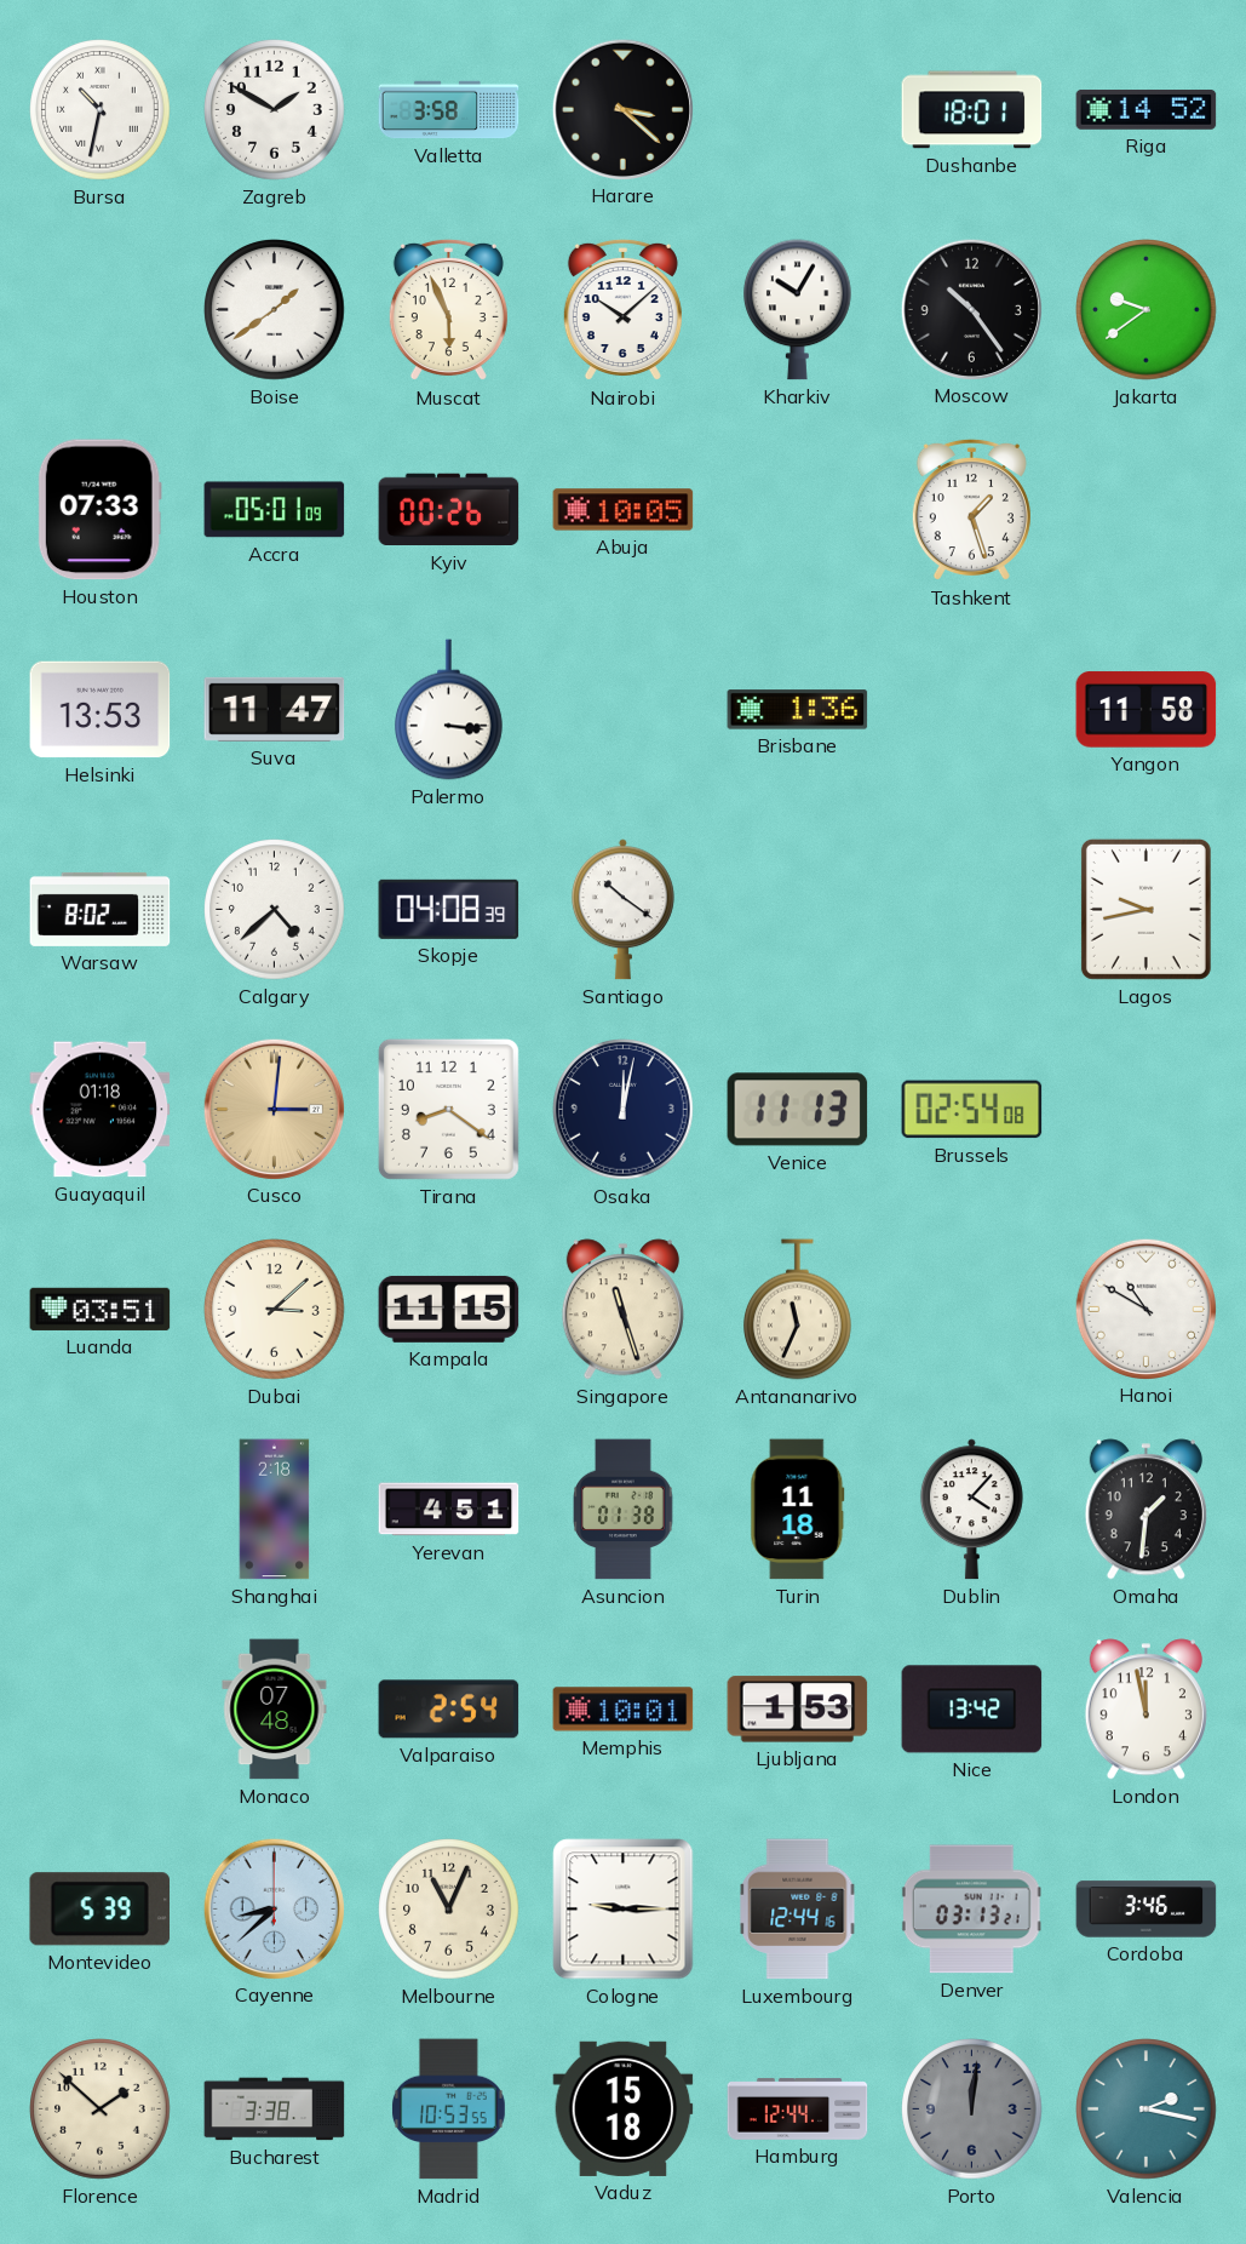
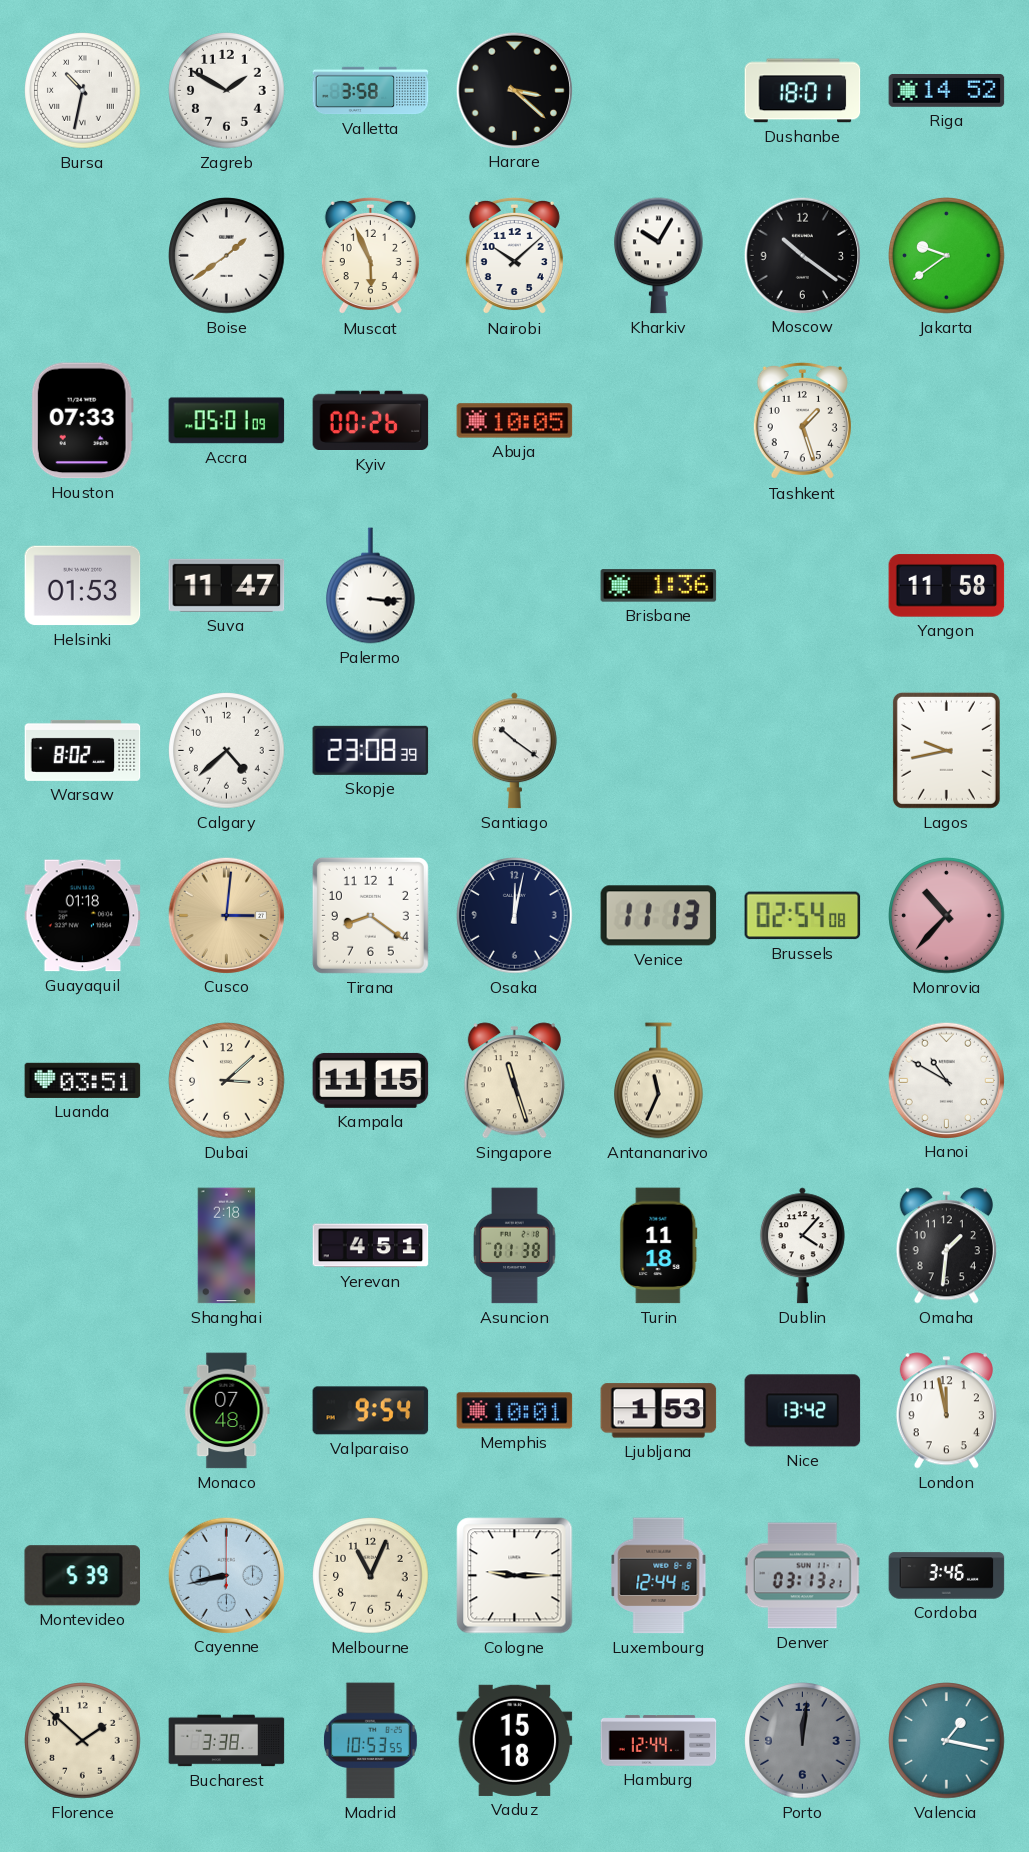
Moscow: 10:24 -> 10:21 (802, 255)
Helsinki: 13:53 -> 01:53 (83, 586)
Skopje: 04:08 -> 23:08 (371, 750)
Monrovia: none -> 10:37 (947, 916)
Valparaiso: 2:54 -> 9:54 (371, 1411)
Cayenne: 8:38 -> 8:43 (226, 1575)
Valencia: 2:17 -> 1:17 (947, 1741)
